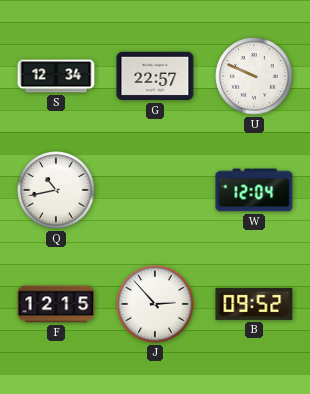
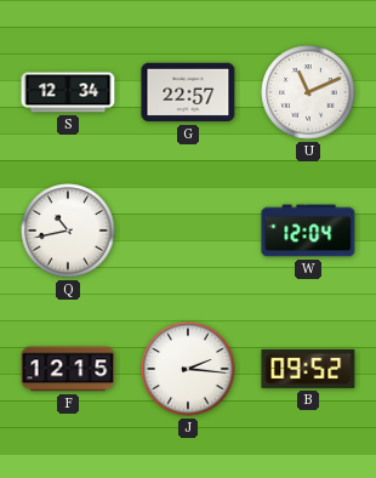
U: 9:49 -> 11:11 (308, 92)
J: 2:53 -> 2:16 (188, 369)
